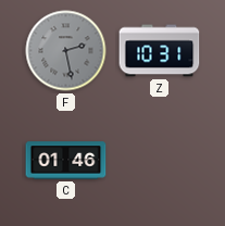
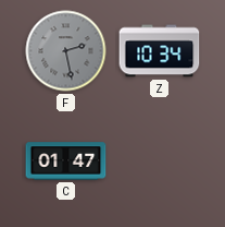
Z: 10:31 -> 10:34 (160, 51)
C: 01:46 -> 01:47 (66, 162)
